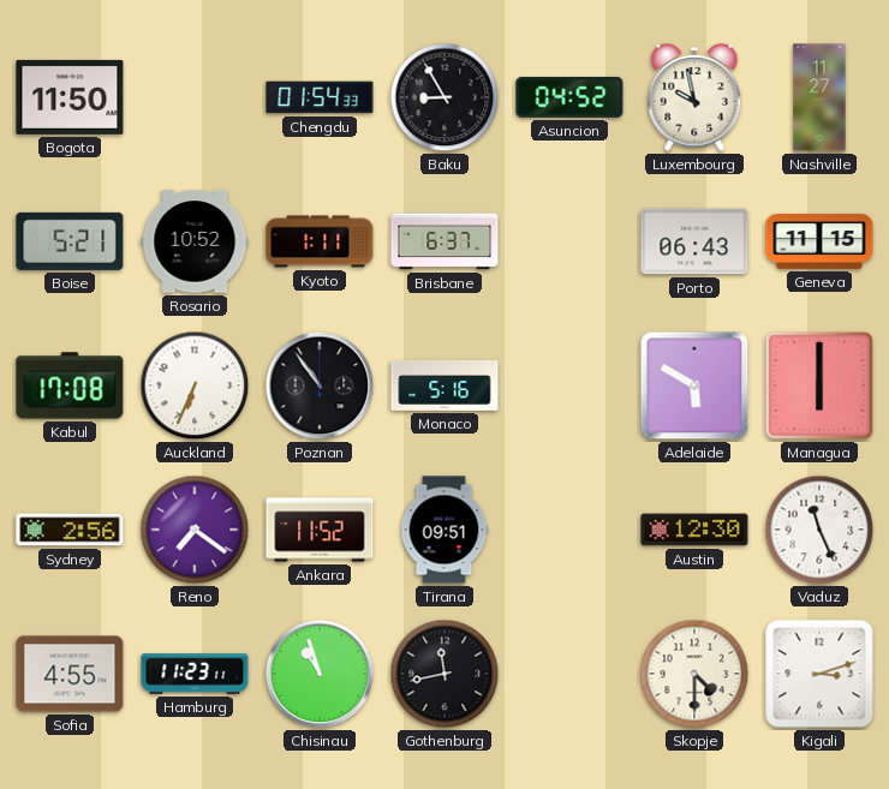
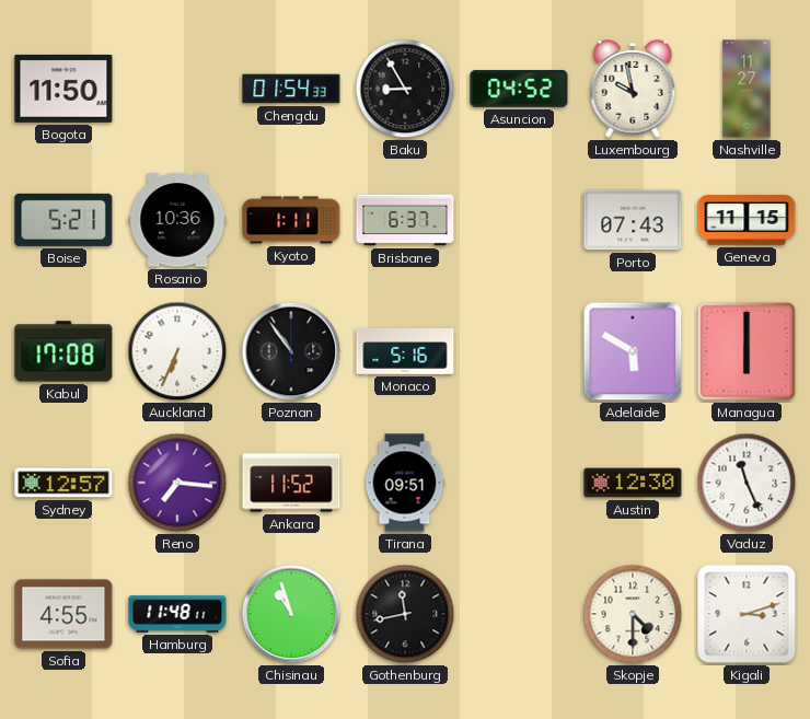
Rosario: 10:52 -> 10:36 (177, 220)
Porto: 06:43 -> 07:43 (633, 220)
Sydney: 2:56 -> 12:57 (63, 483)
Reno: 7:21 -> 7:16 (177, 483)
Hamburg: 11:23 -> 11:48 (177, 614)
